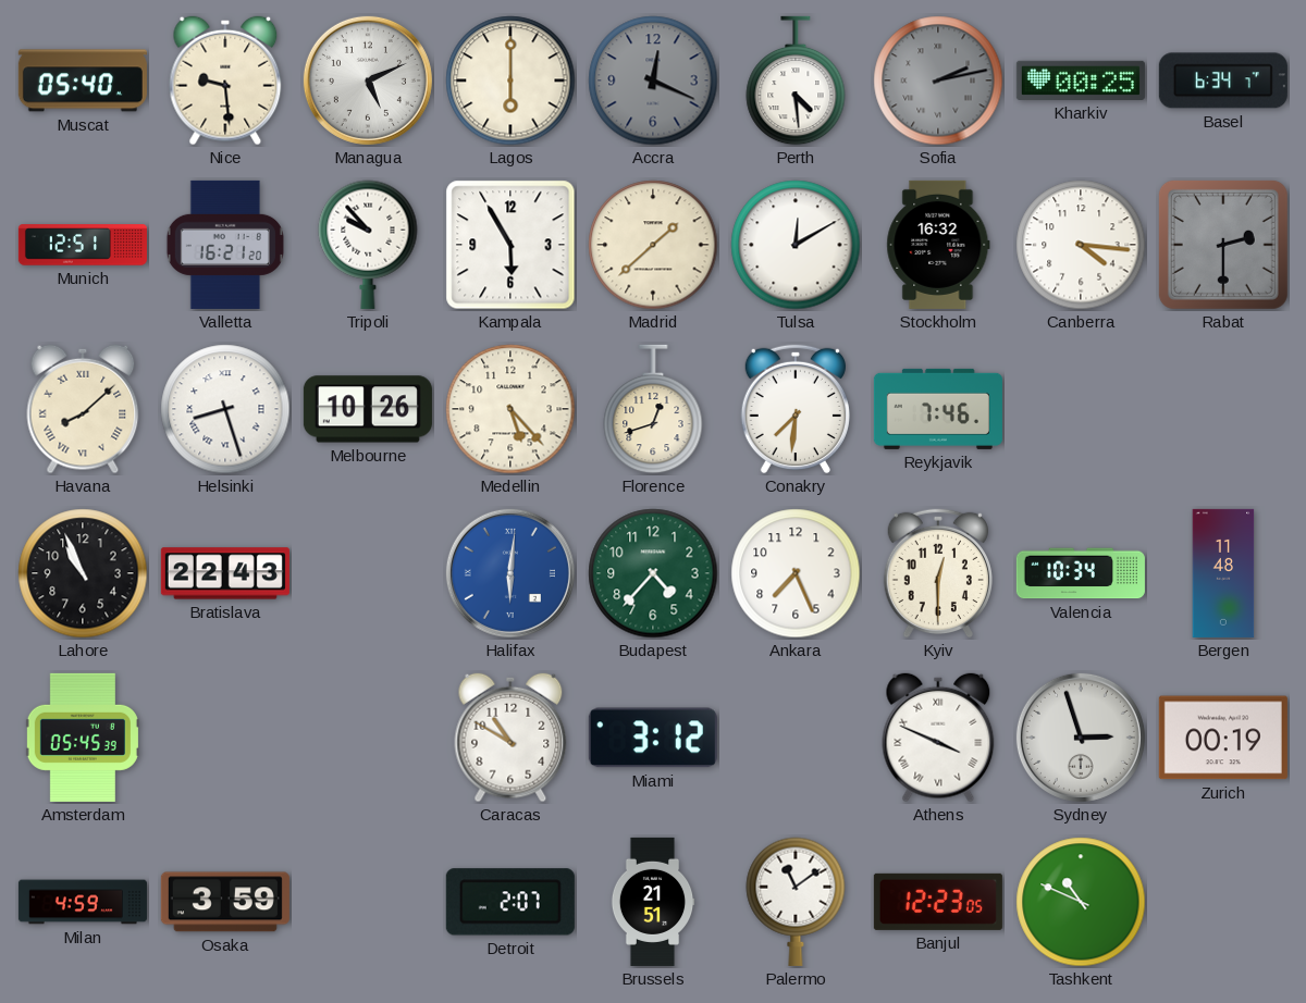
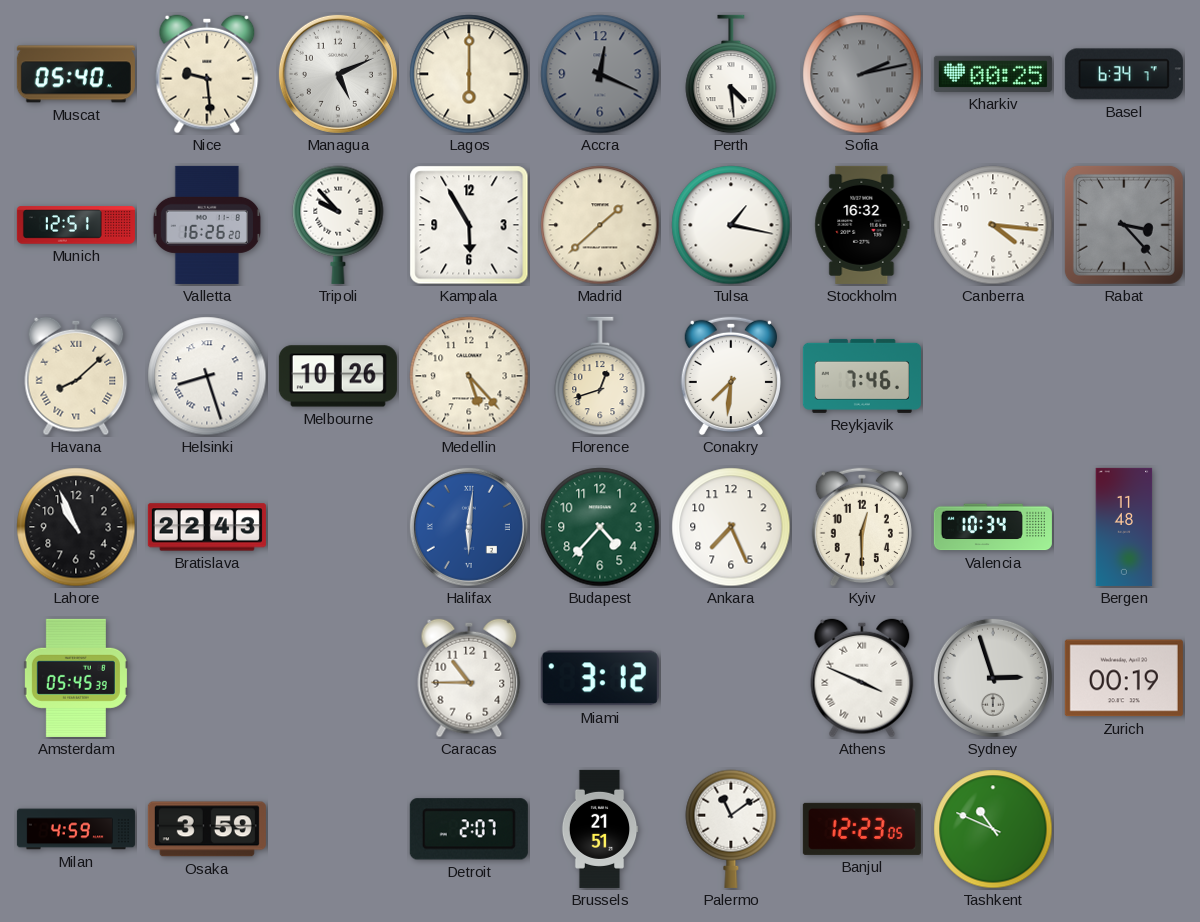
Valletta: 16:21 -> 16:26 (207, 225)
Tulsa: 12:10 -> 1:17 (731, 225)
Rabat: 2:30 -> 3:23 (1124, 225)
Caracas: 10:50 -> 10:45 (469, 678)
